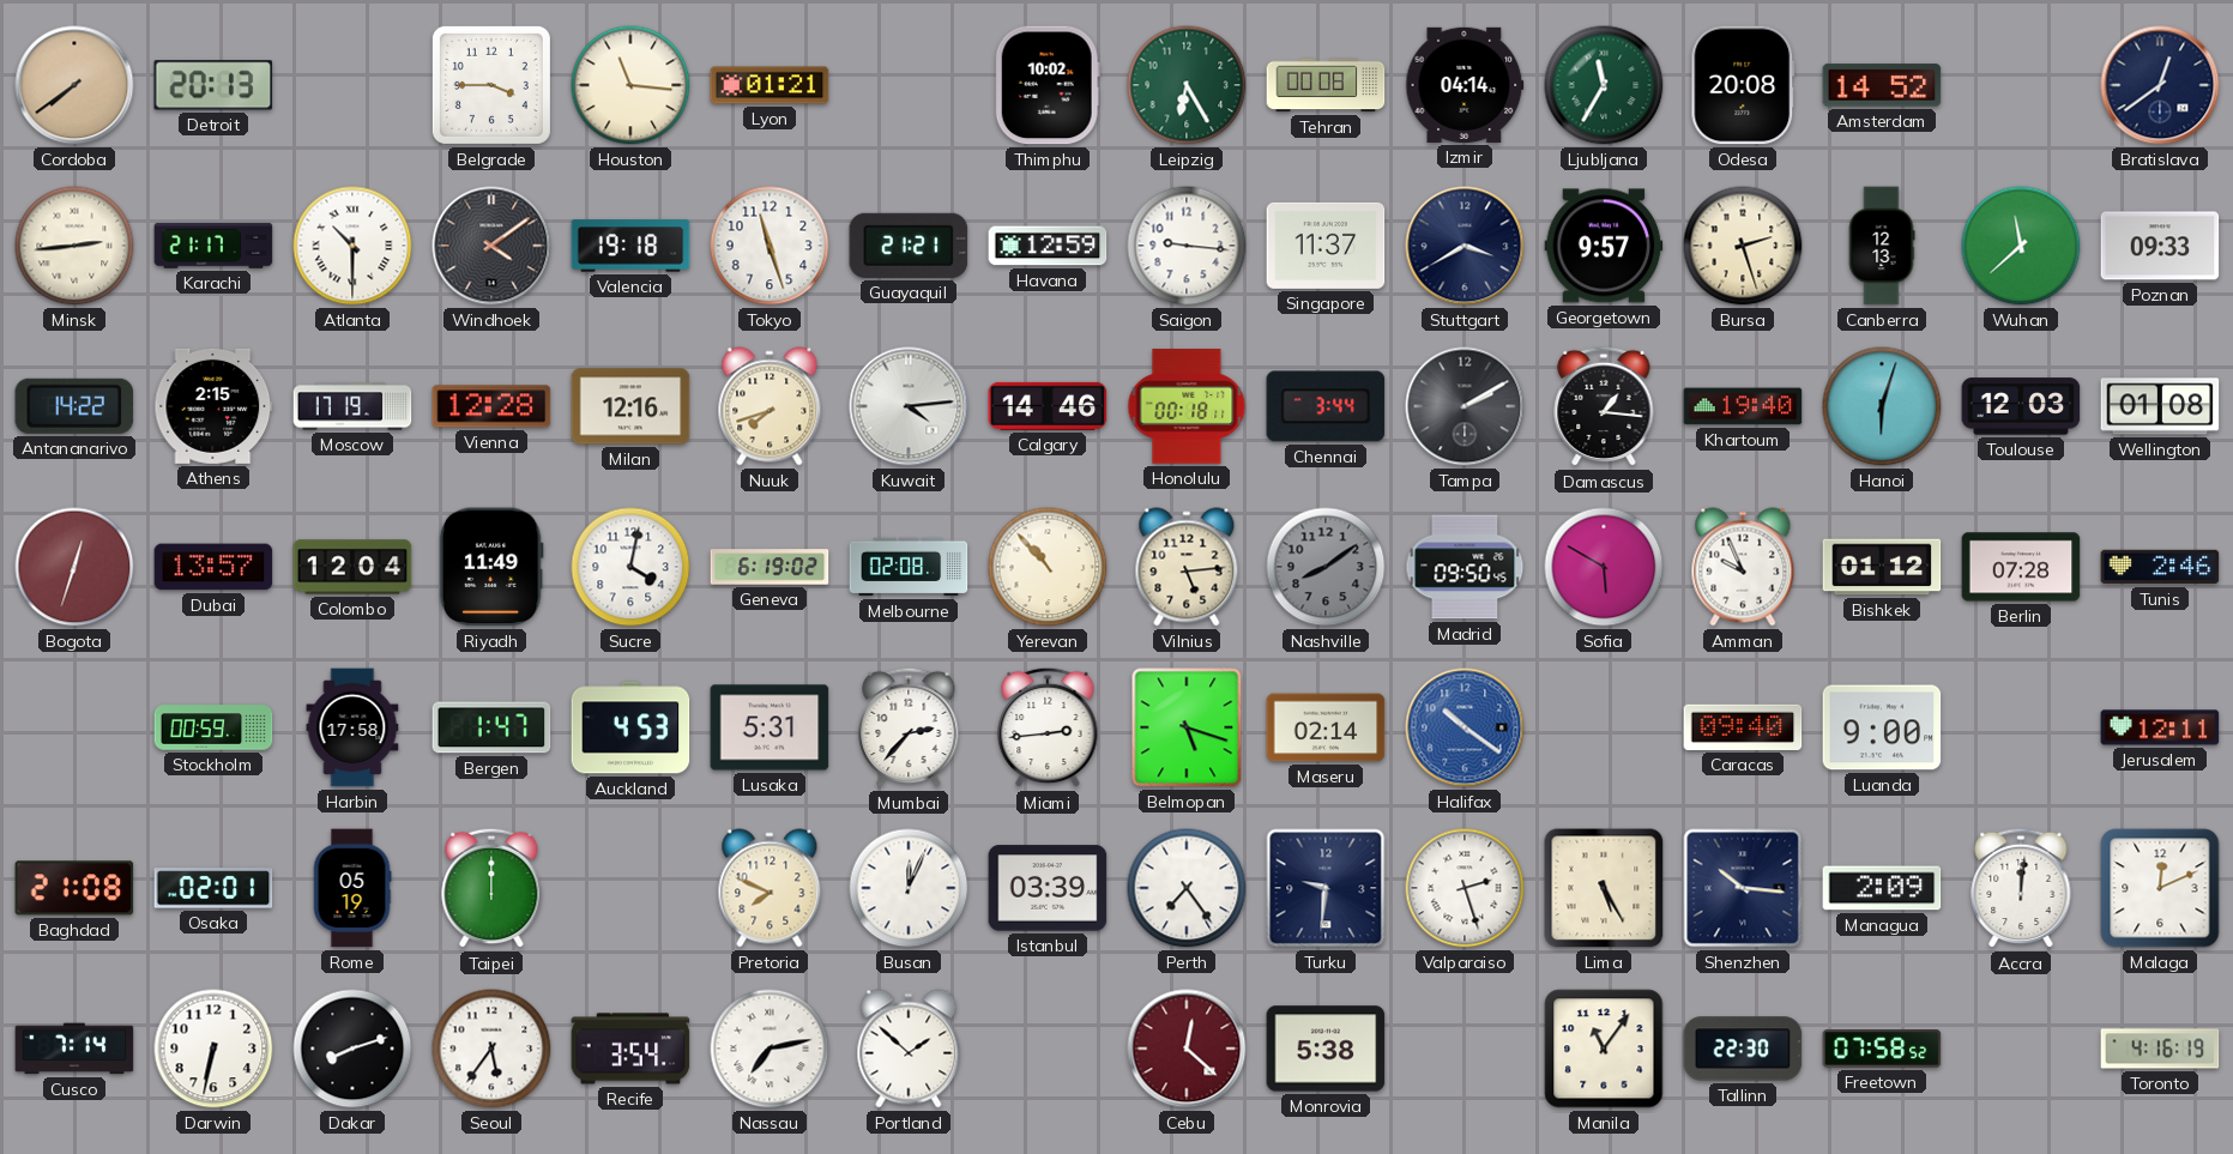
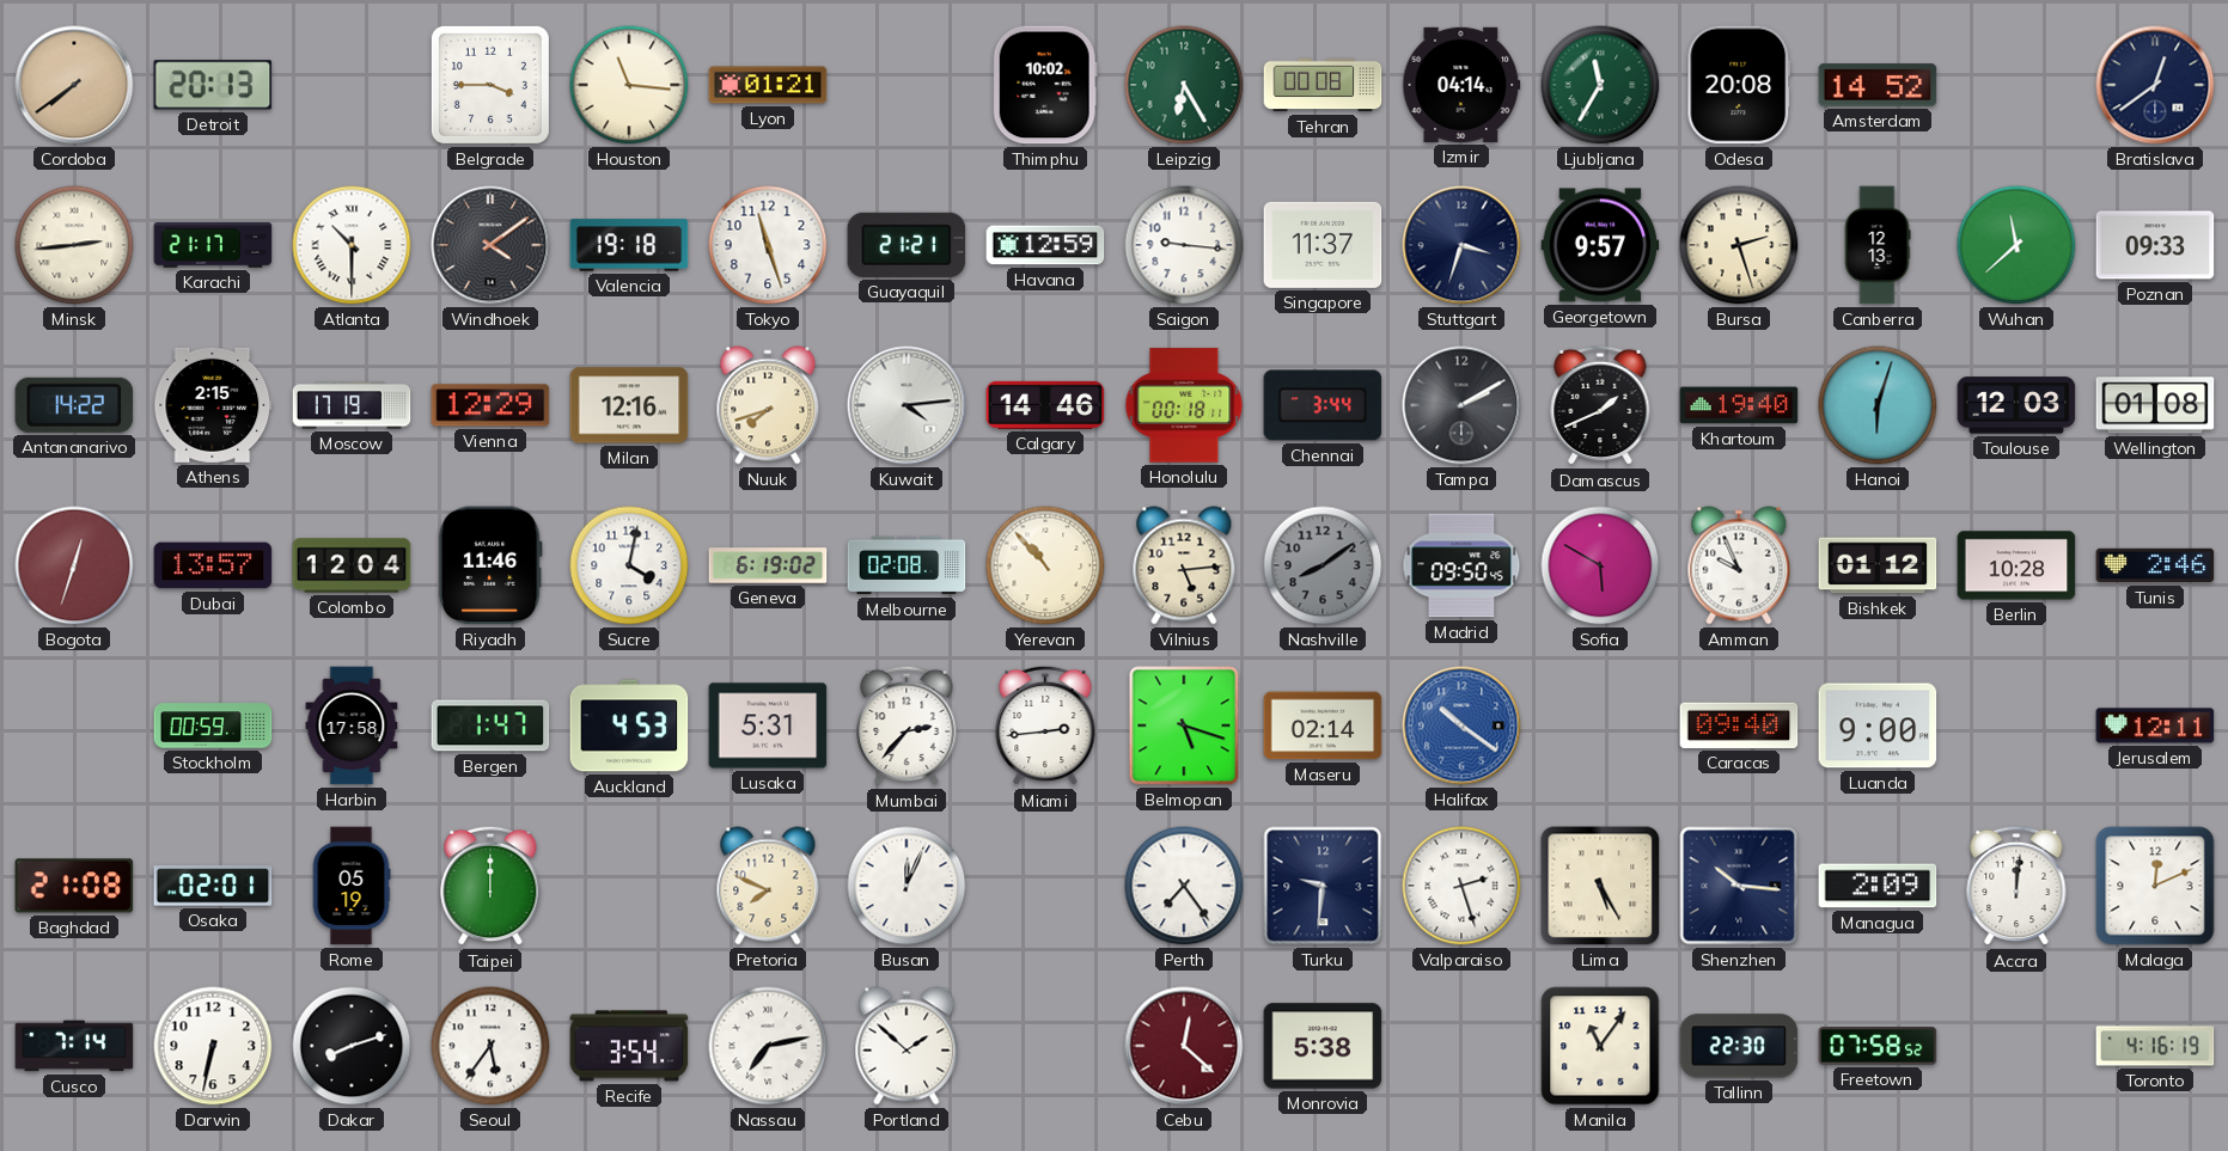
Stuttgart: 3:40 -> 3:33 (1461, 245)
Vienna: 12:28 -> 12:29 (490, 405)
Damascus: 1:16 -> 1:41 (1600, 405)
Riyadh: 11:49 -> 11:46 (490, 565)
Berlin: 07:28 -> 10:28 (2016, 565)
Istanbul: 03:39 -> none (1048, 888)
